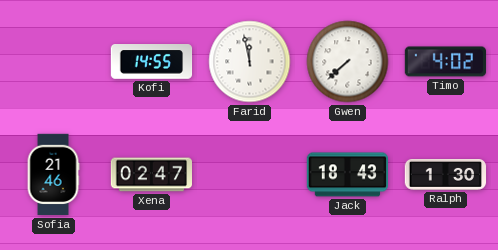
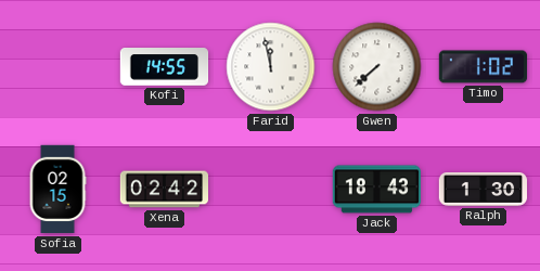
Timo: 4:02 -> 1:02 (484, 67)
Sofia: 21:46 -> 02:15 (57, 190)
Xena: 02:47 -> 02:42 (164, 190)
